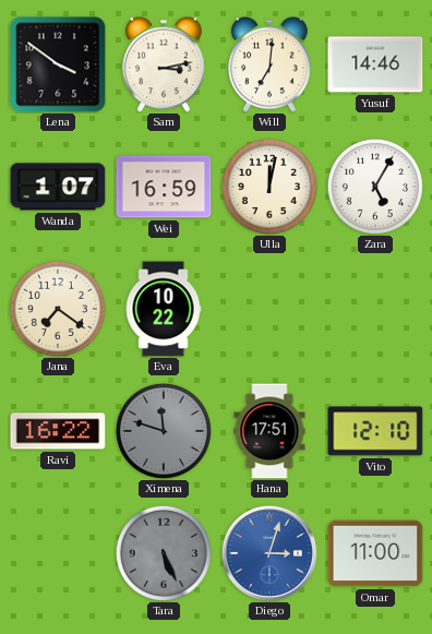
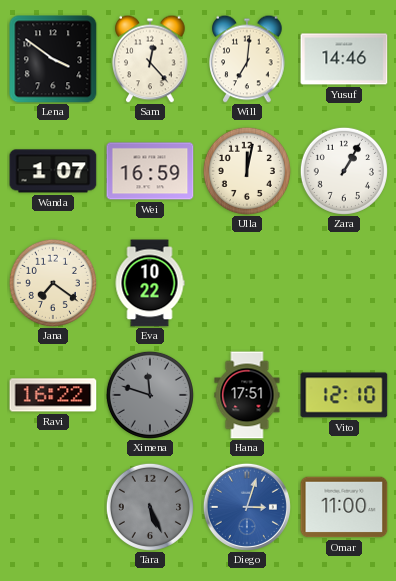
Sam: 3:13 -> 12:23 (150, 59)
Zara: 5:05 -> 1:05 (344, 171)
